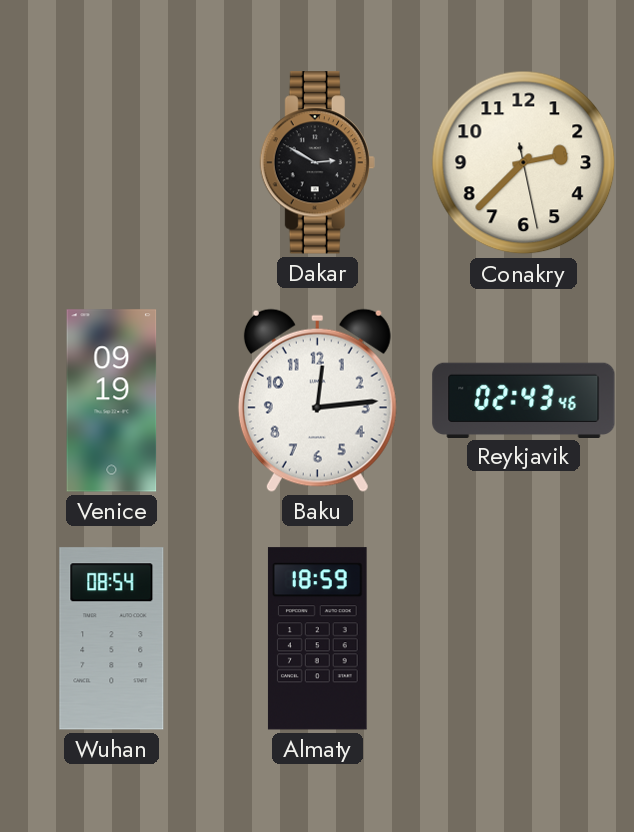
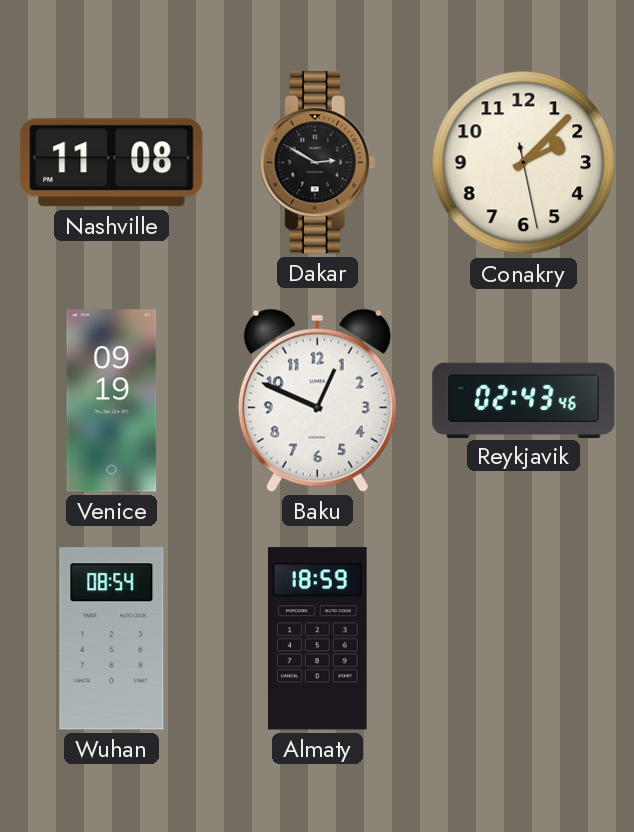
Nashville: none -> 11:08 (112, 163)
Conakry: 2:37 -> 2:07 (524, 163)
Baku: 12:14 -> 12:49 (317, 400)
